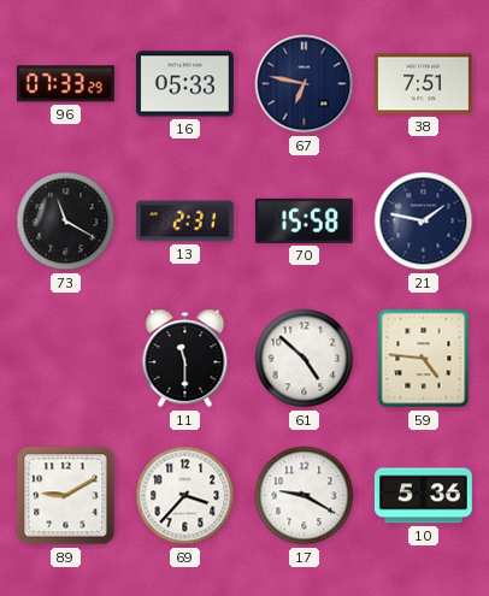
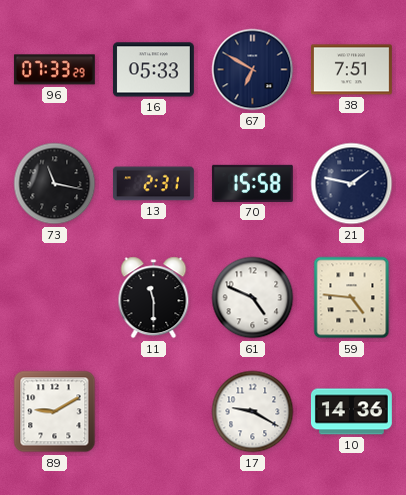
67: 6:47 -> 6:50 (253, 70)
73: 11:20 -> 11:17 (55, 184)
61: 4:52 -> 4:49 (253, 298)
69: 3:37 -> none (185, 496)
10: 5:36 -> 14:36 (351, 412)
